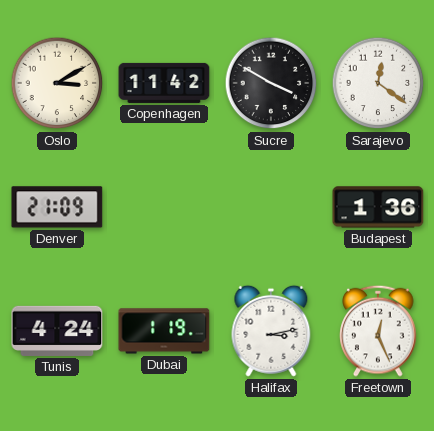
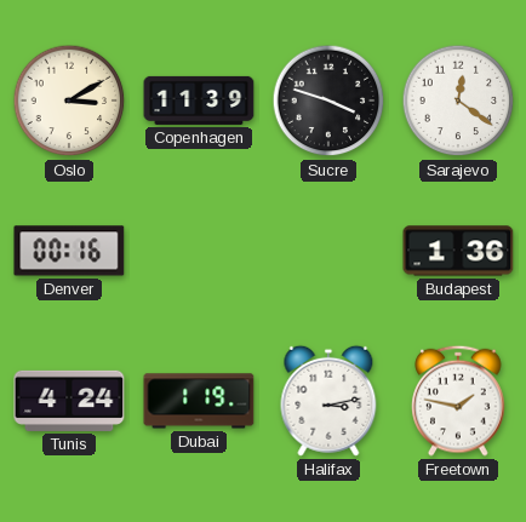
Copenhagen: 11:42 -> 11:39 (199, 101)
Sucre: 3:50 -> 3:48 (328, 101)
Denver: 21:09 -> 00:16 (69, 251)
Freetown: 12:26 -> 1:47 (458, 401)
